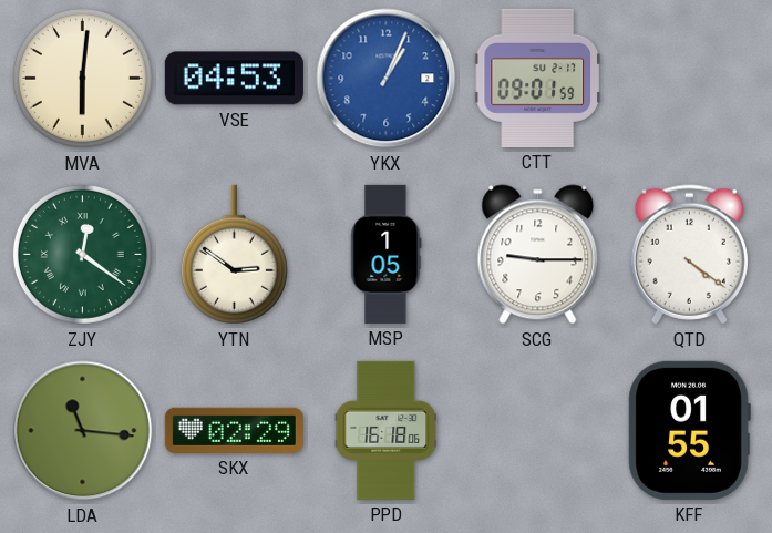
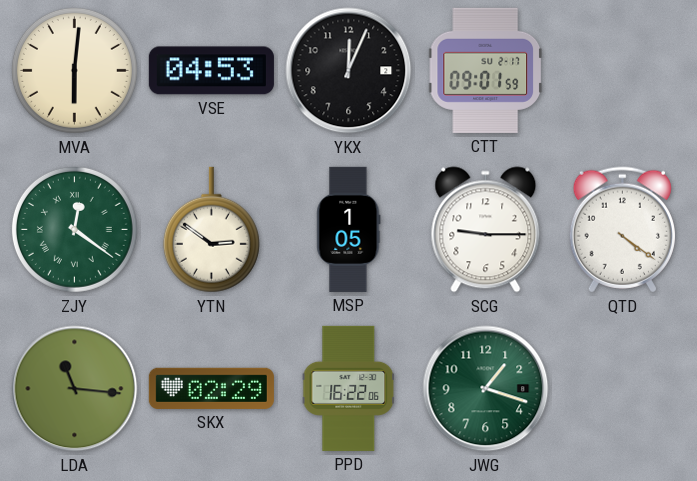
YKX: 1:04 -> 12:04 (349, 71)
YKX dial: blue -> black (349, 71)
PPD: 16:18 -> 16:22 (349, 388)
JWG: none -> 1:18 (486, 389)
KFF: 01:55 -> none (689, 430)
